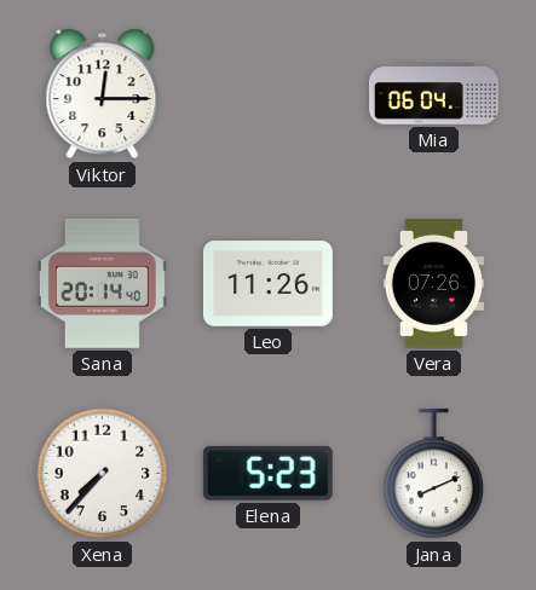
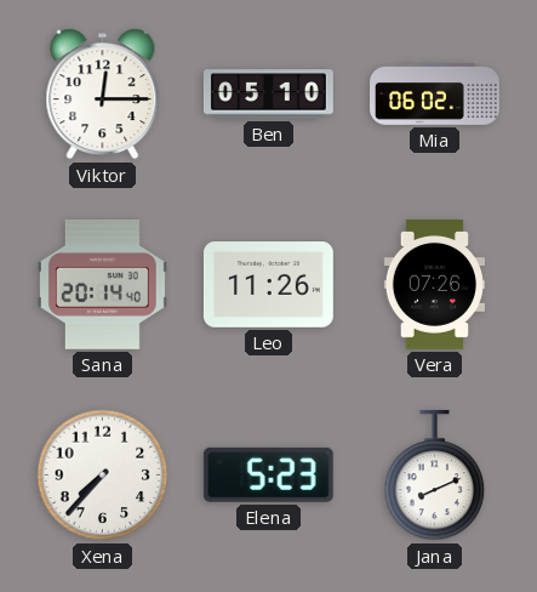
Ben: none -> 05:10 (268, 95)
Mia: 06:04 -> 06:02 (435, 95)
